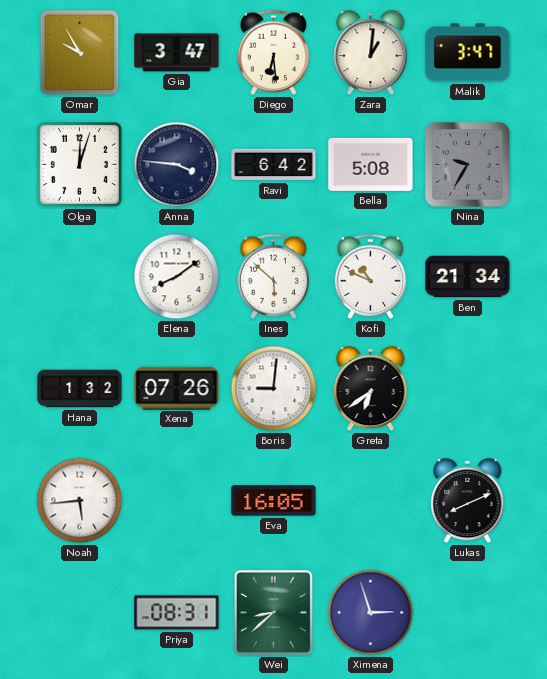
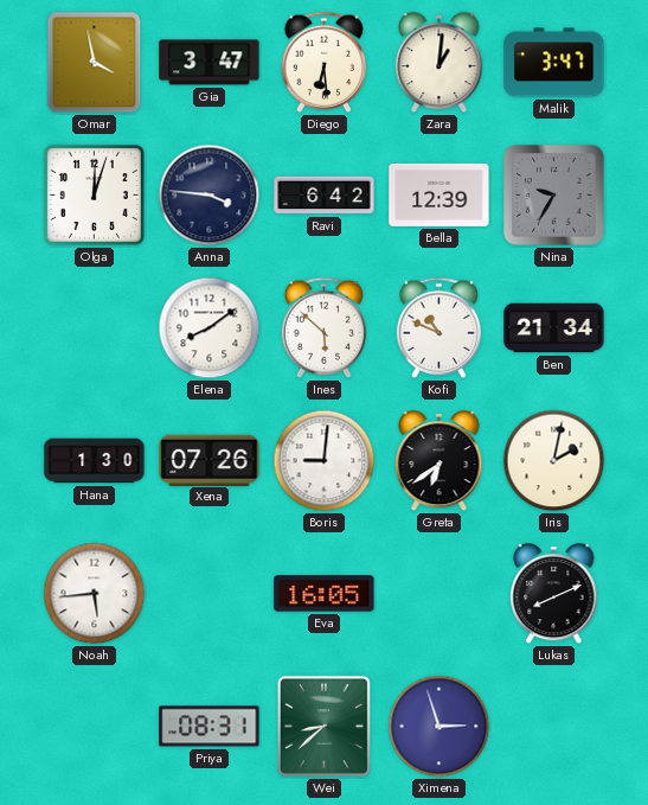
Omar: 9:55 -> 3:58 (95, 63)
Bella: 5:08 -> 12:39 (440, 194)
Hana: 1:32 -> 1:30 (95, 461)
Iris: none -> 2:02 (554, 461)
